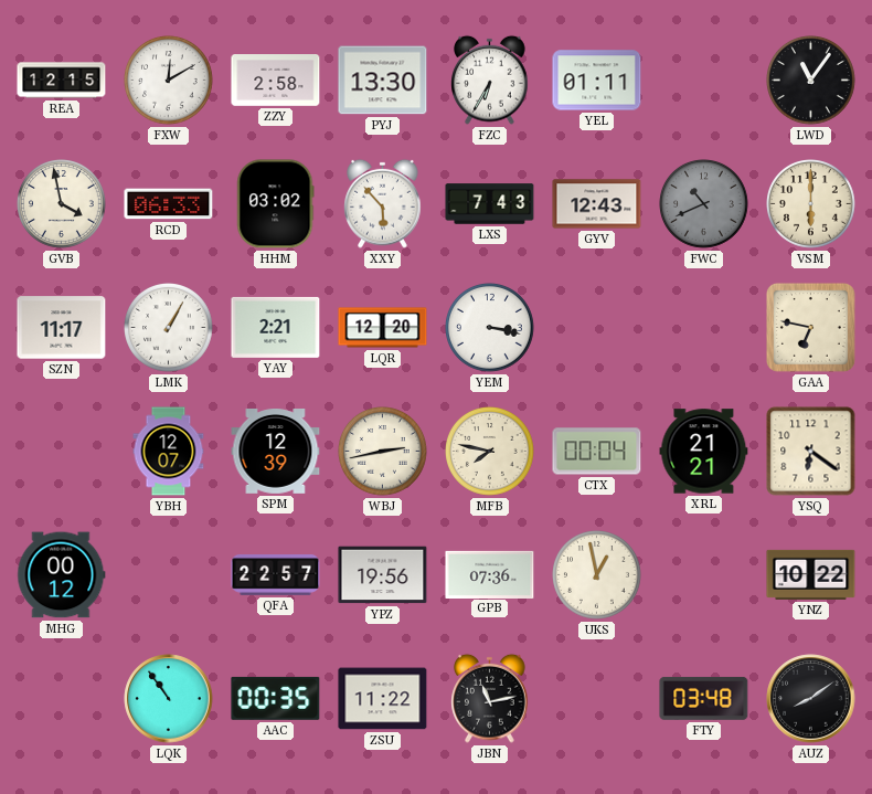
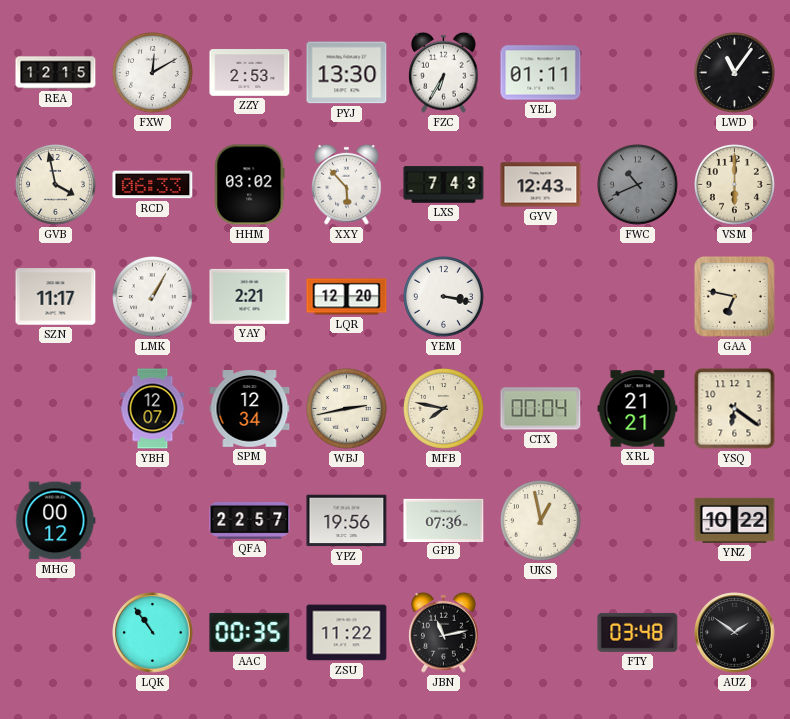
ZZY: 2:58 -> 2:53 (250, 73)
SPM: 12:39 -> 12:34 (250, 409)
AUZ: 8:09 -> 1:51 (735, 633)
